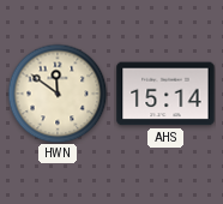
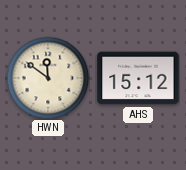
AHS: 15:14 -> 15:12 (138, 78)
